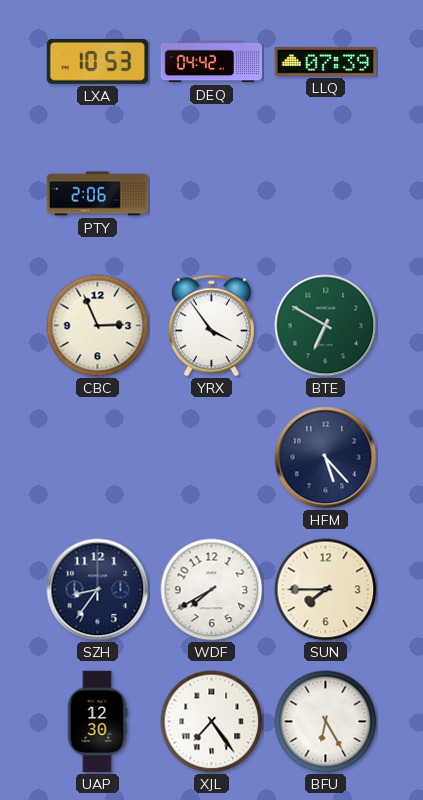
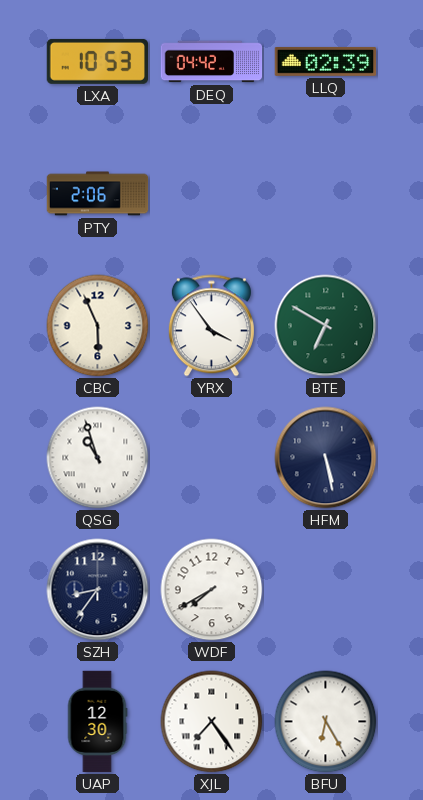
LLQ: 07:39 -> 02:39 (326, 61)
CBC: 2:56 -> 5:56 (98, 326)
QSG: none -> 10:57 (98, 458)
HFM: 5:23 -> 5:28 (326, 458)
SUN: 7:45 -> none (326, 590)
